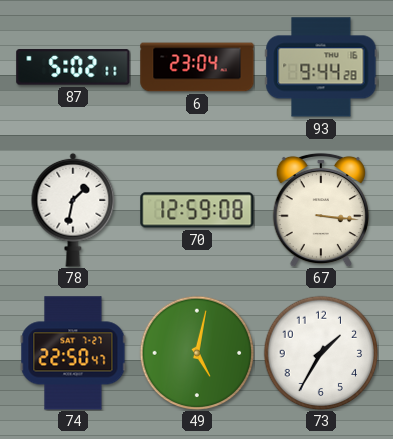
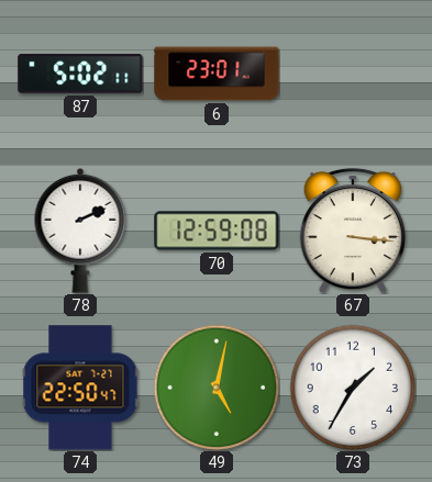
6: 23:04 -> 23:01 (217, 74)
93: 9:44 -> none (321, 67)
78: 1:32 -> 2:11 (80, 231)
